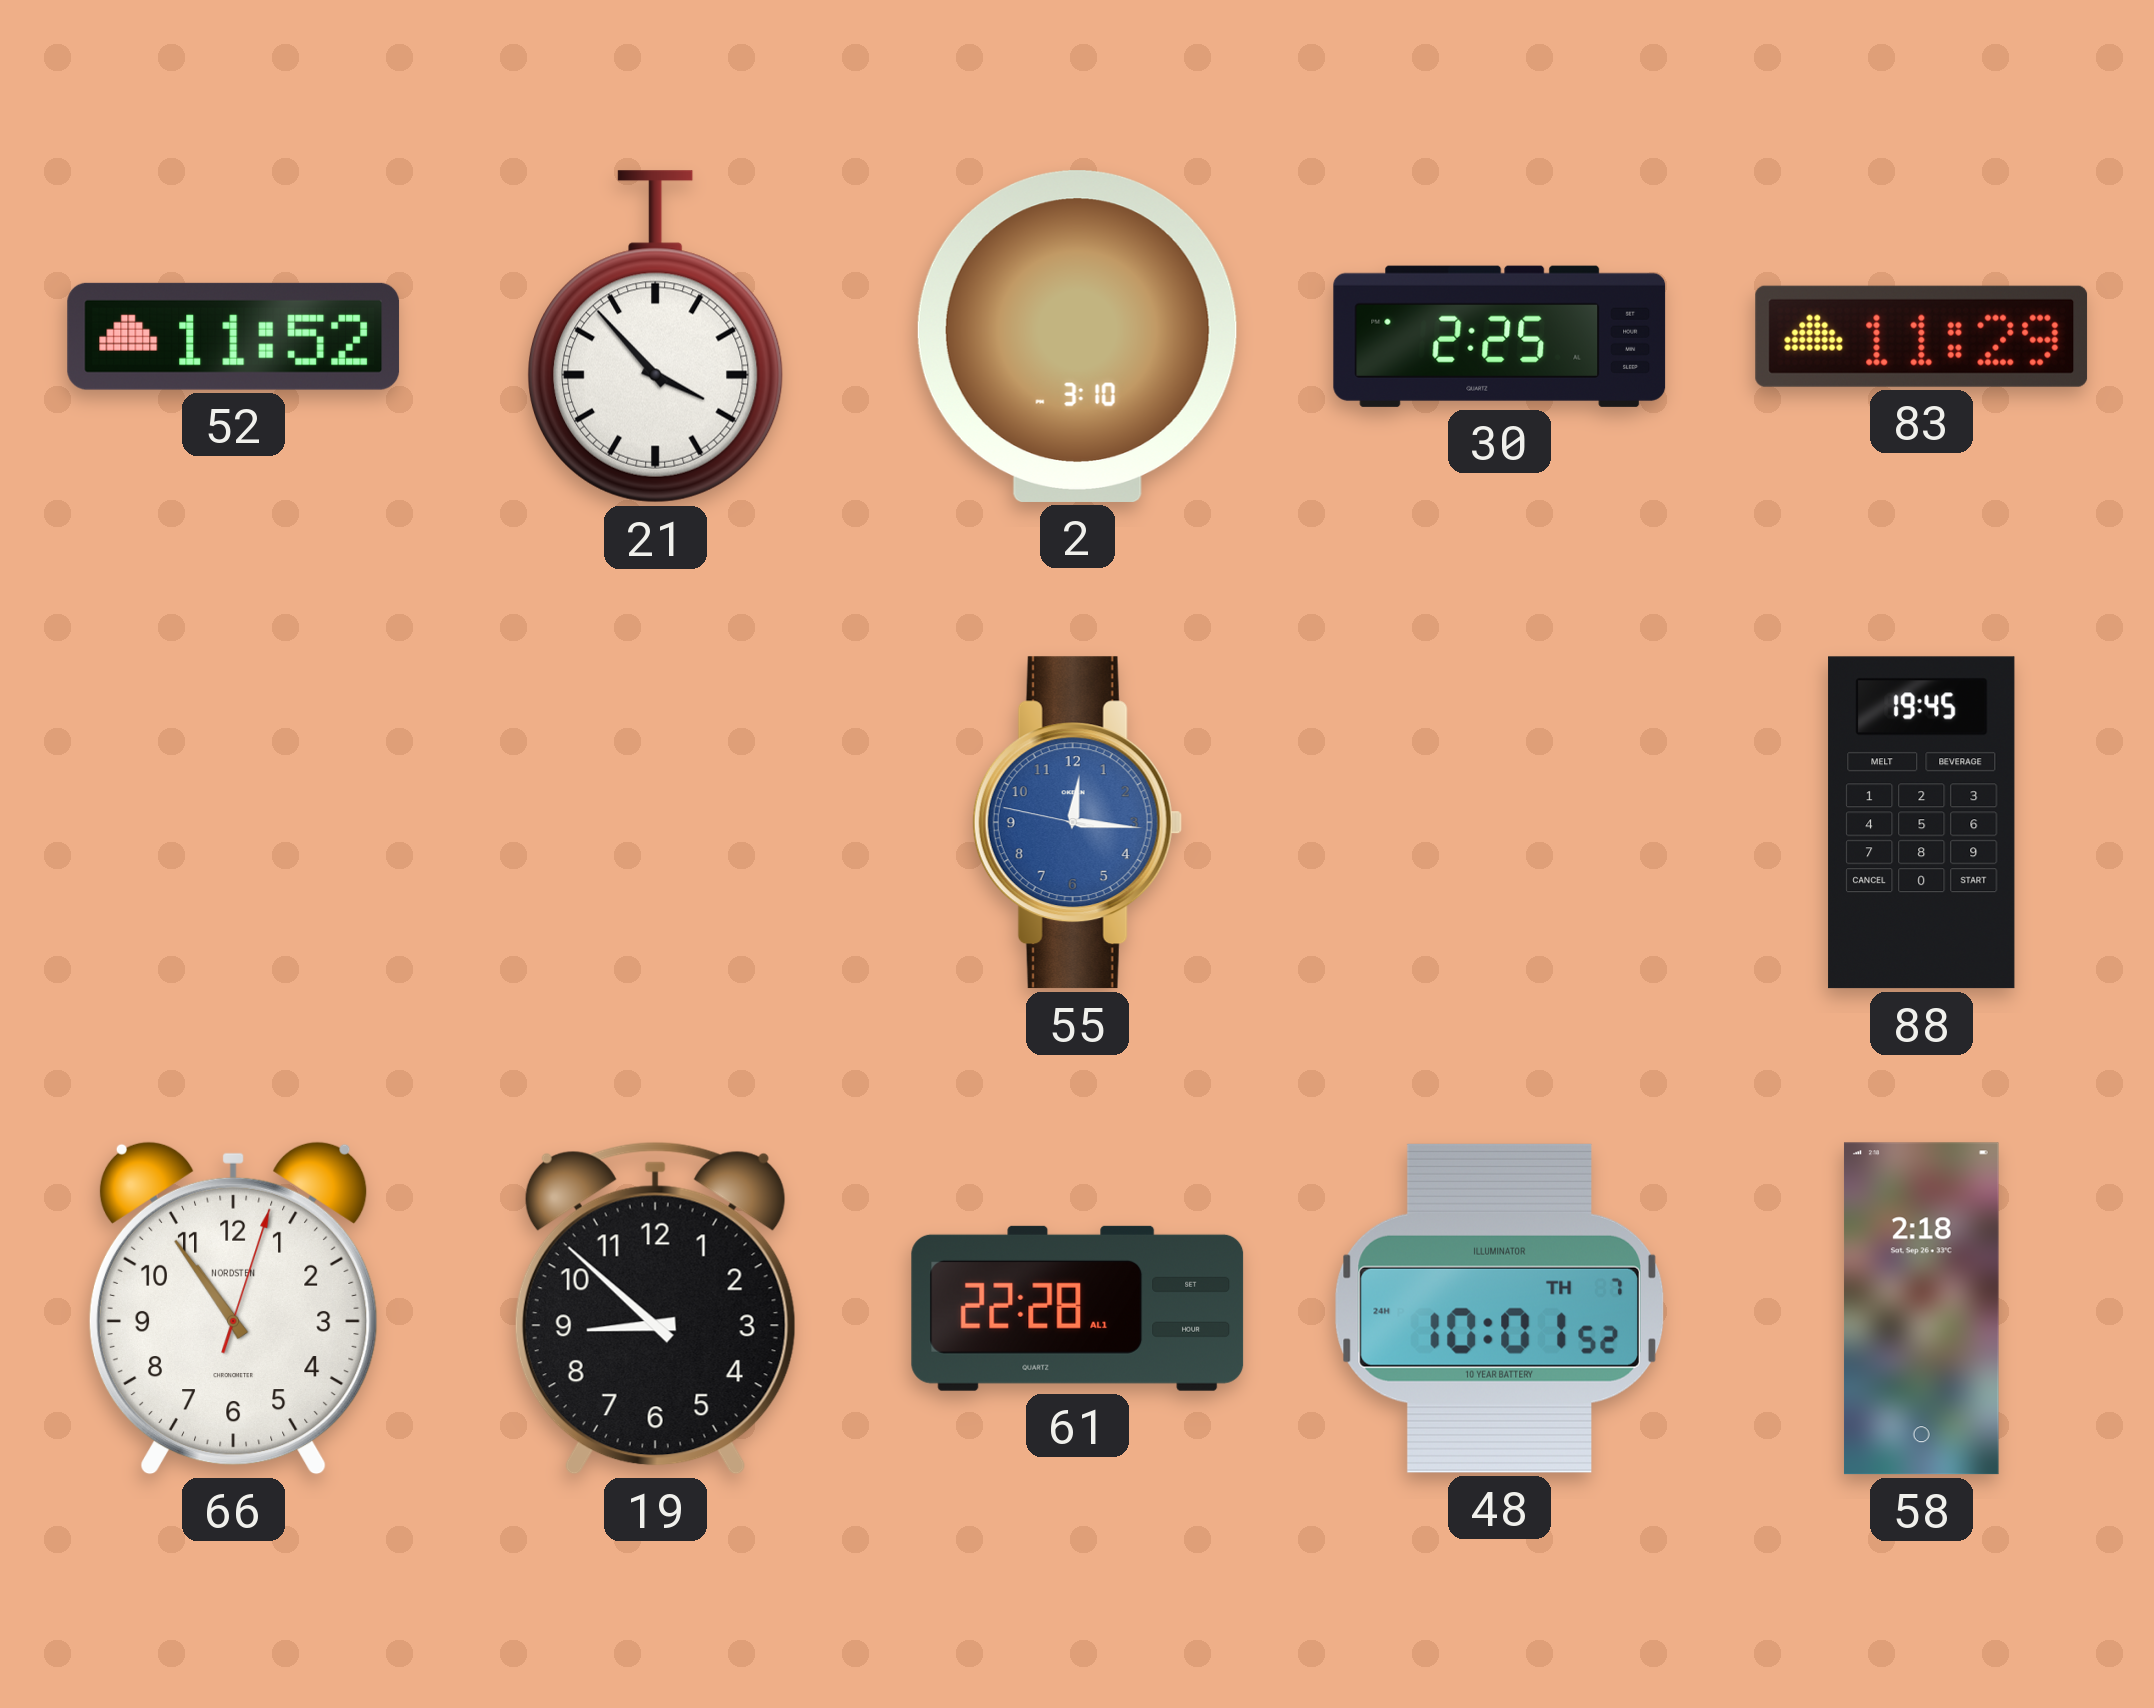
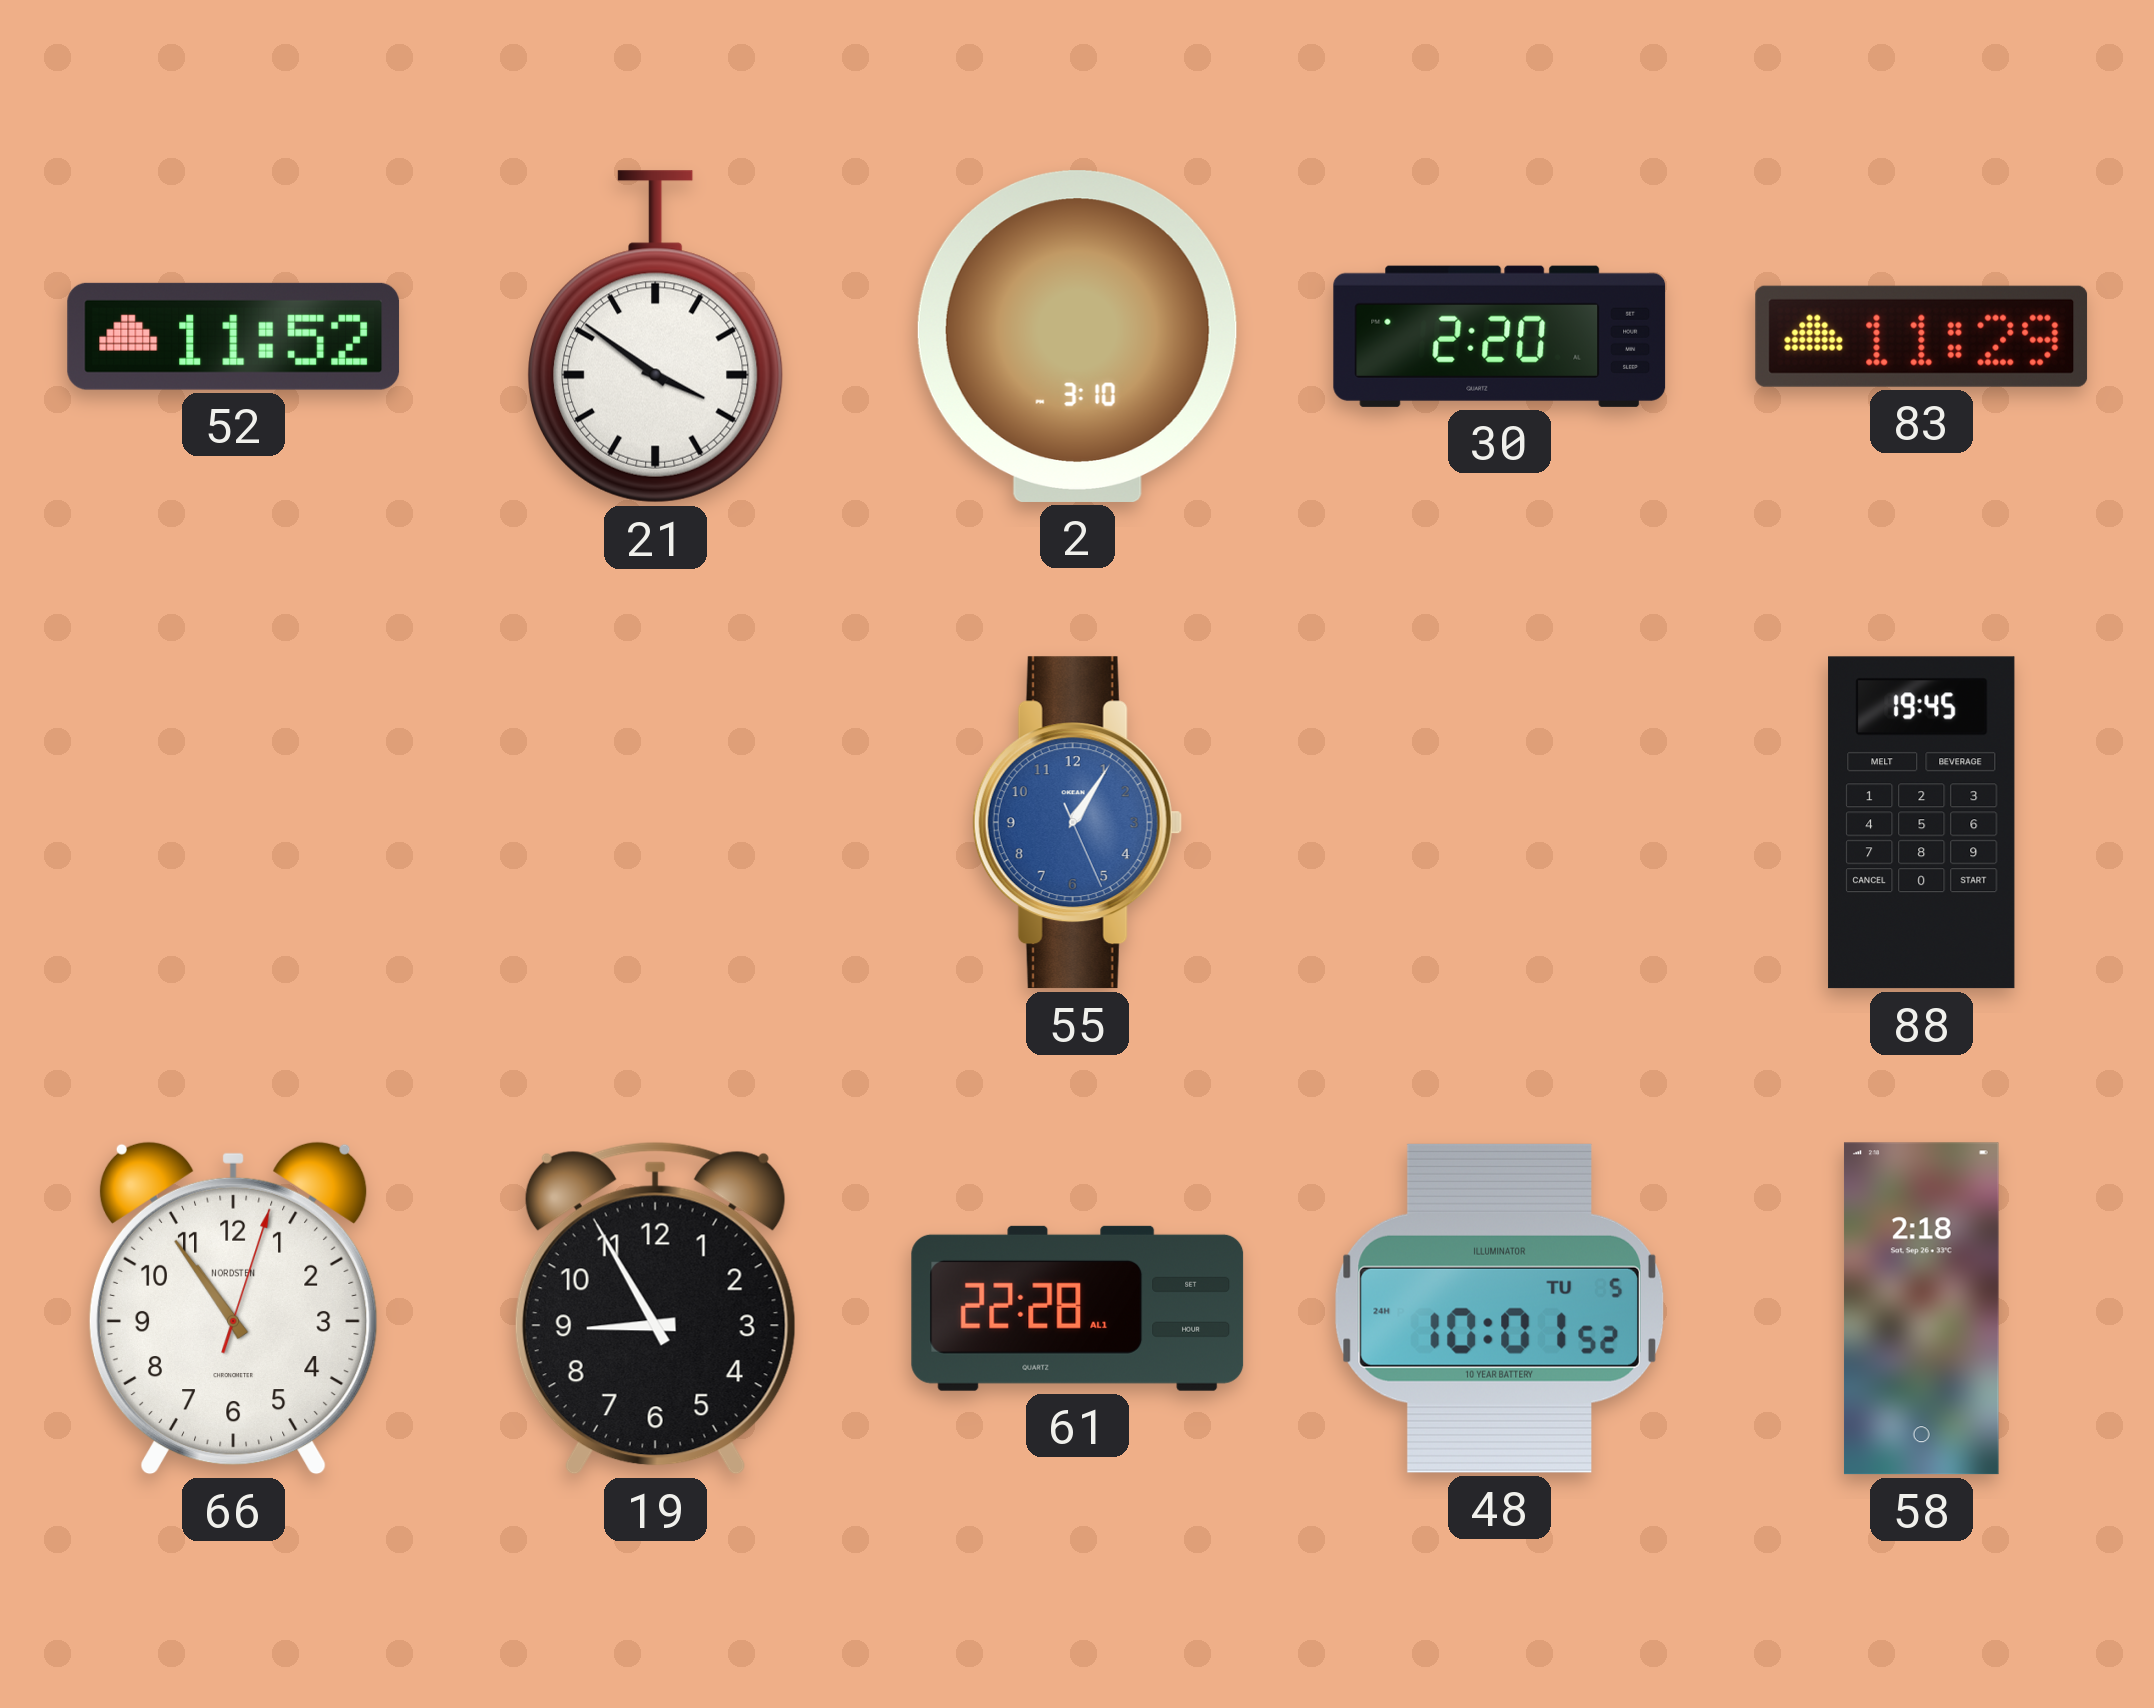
21: 3:53 -> 3:51 (656, 337)
30: 2:25 -> 2:20 (1500, 336)
55: 12:15 -> 1:05 (1077, 823)
19: 8:52 -> 8:55 (655, 1308)
48 date: TH 7 -> TU 5 (1499, 1308)
